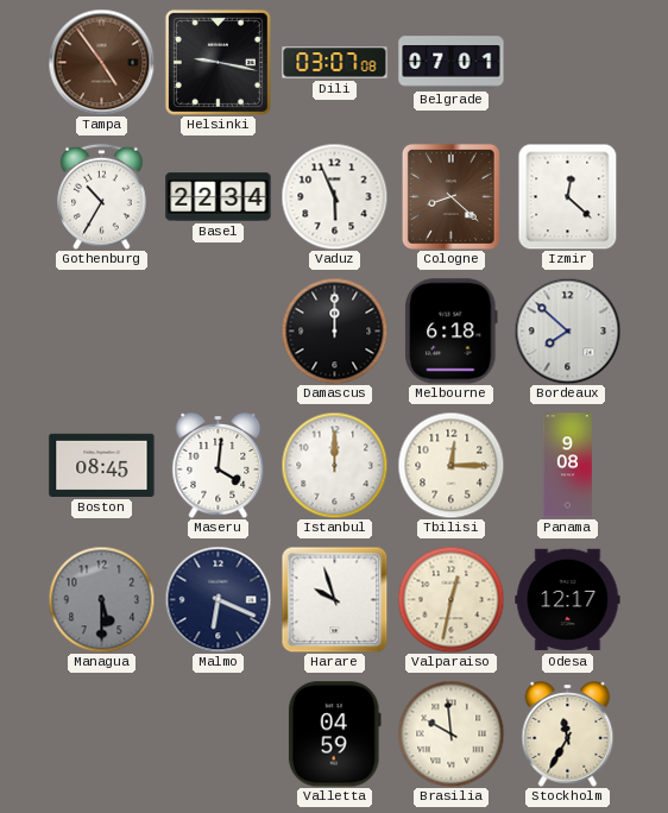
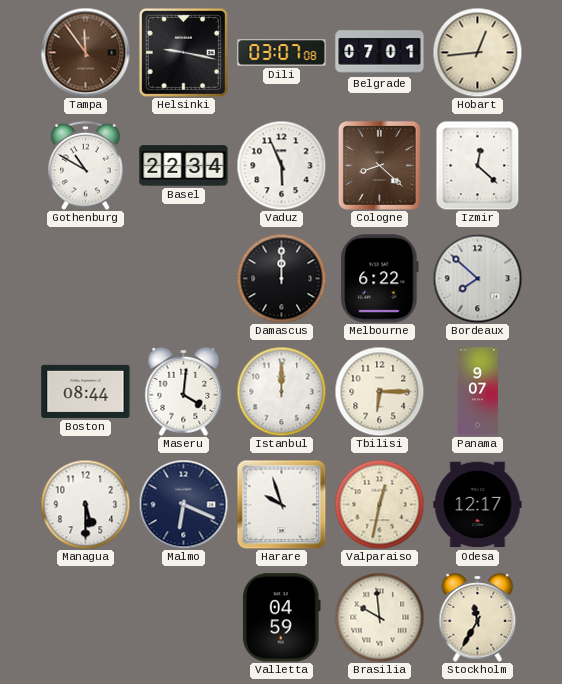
Tampa: 4:54 -> 11:54 (85, 52)
Hobart: none -> 12:44 (477, 52)
Gothenburg: 10:35 -> 10:50 (86, 165)
Melbourne: 6:18 -> 6:22 (380, 279)
Boston: 08:45 -> 08:44 (86, 391)
Tbilisi: 12:15 -> 6:15 (379, 391)
Panama: 9:08 -> 9:07 (477, 392)
Managua dial: grey -> white (85, 504)
